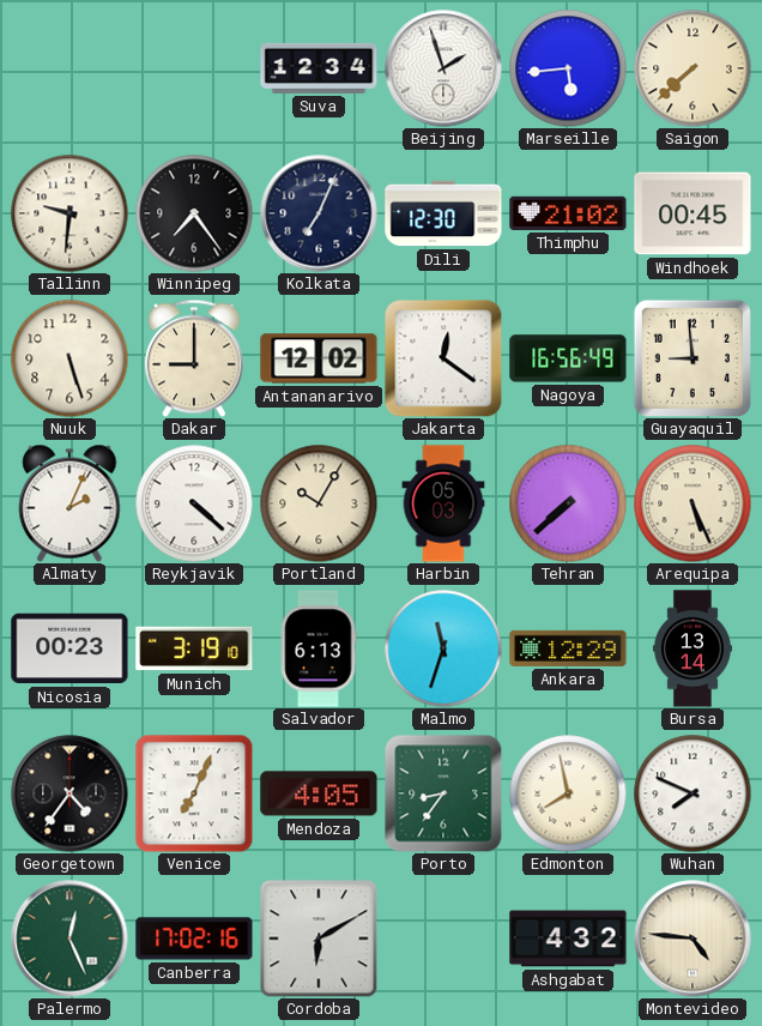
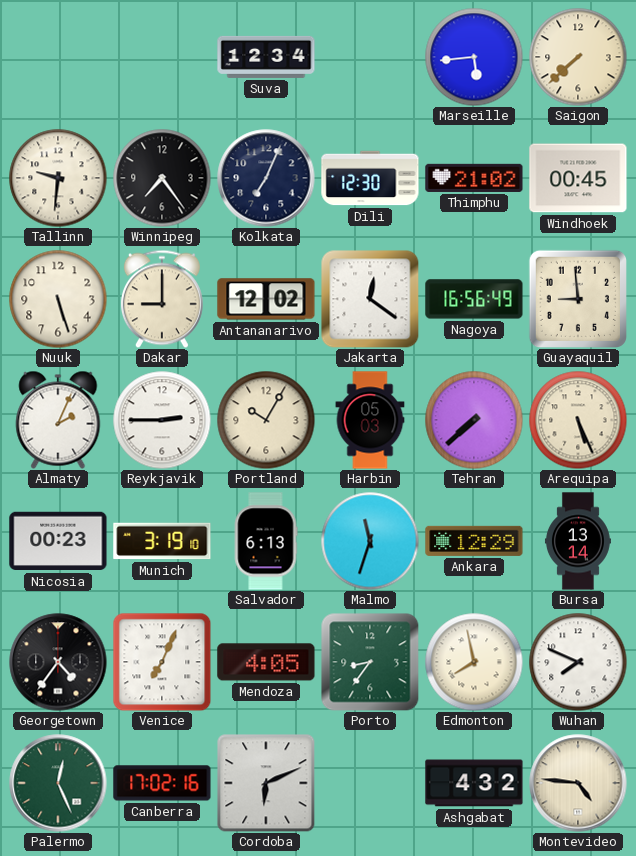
Beijing: 1:57 -> none (443, 68)
Reykjavik: 4:22 -> 2:45 (162, 420)
Cordoba: 6:10 -> 6:11 (266, 783)
